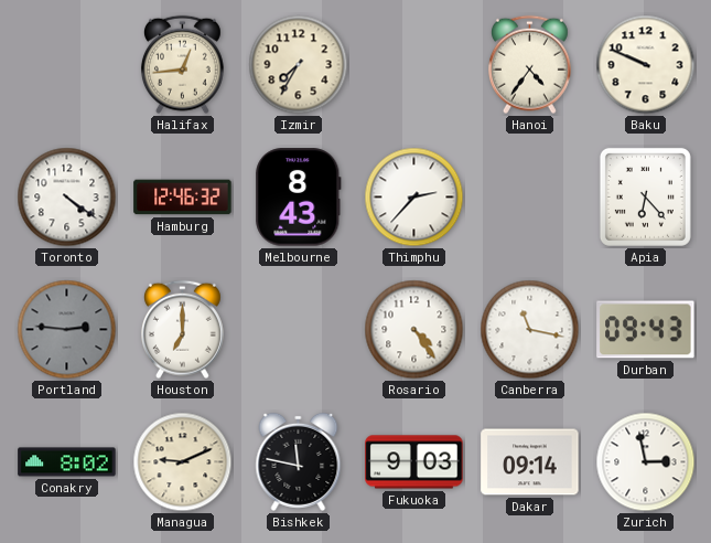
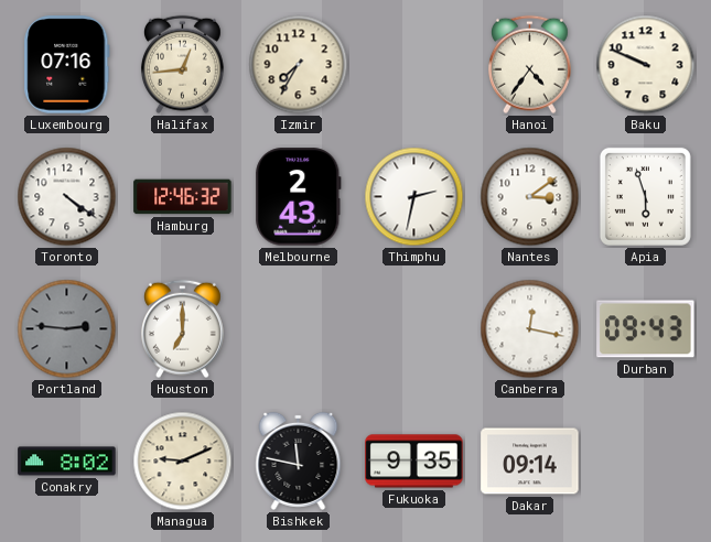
Luxembourg: none -> 07:16 (67, 65)
Melbourne: 8:43 -> 2:43 (299, 197)
Thimphu: 2:37 -> 2:32 (414, 197)
Nantes: none -> 3:09 (530, 197)
Apia: 6:23 -> 5:57 (645, 196)
Rosario: 4:24 -> none (414, 330)
Canberra: 11:17 -> 12:17 (530, 329)
Fukuoka: 9:03 -> 9:35 (414, 462)
Zurich: 2:58 -> none (646, 462)
